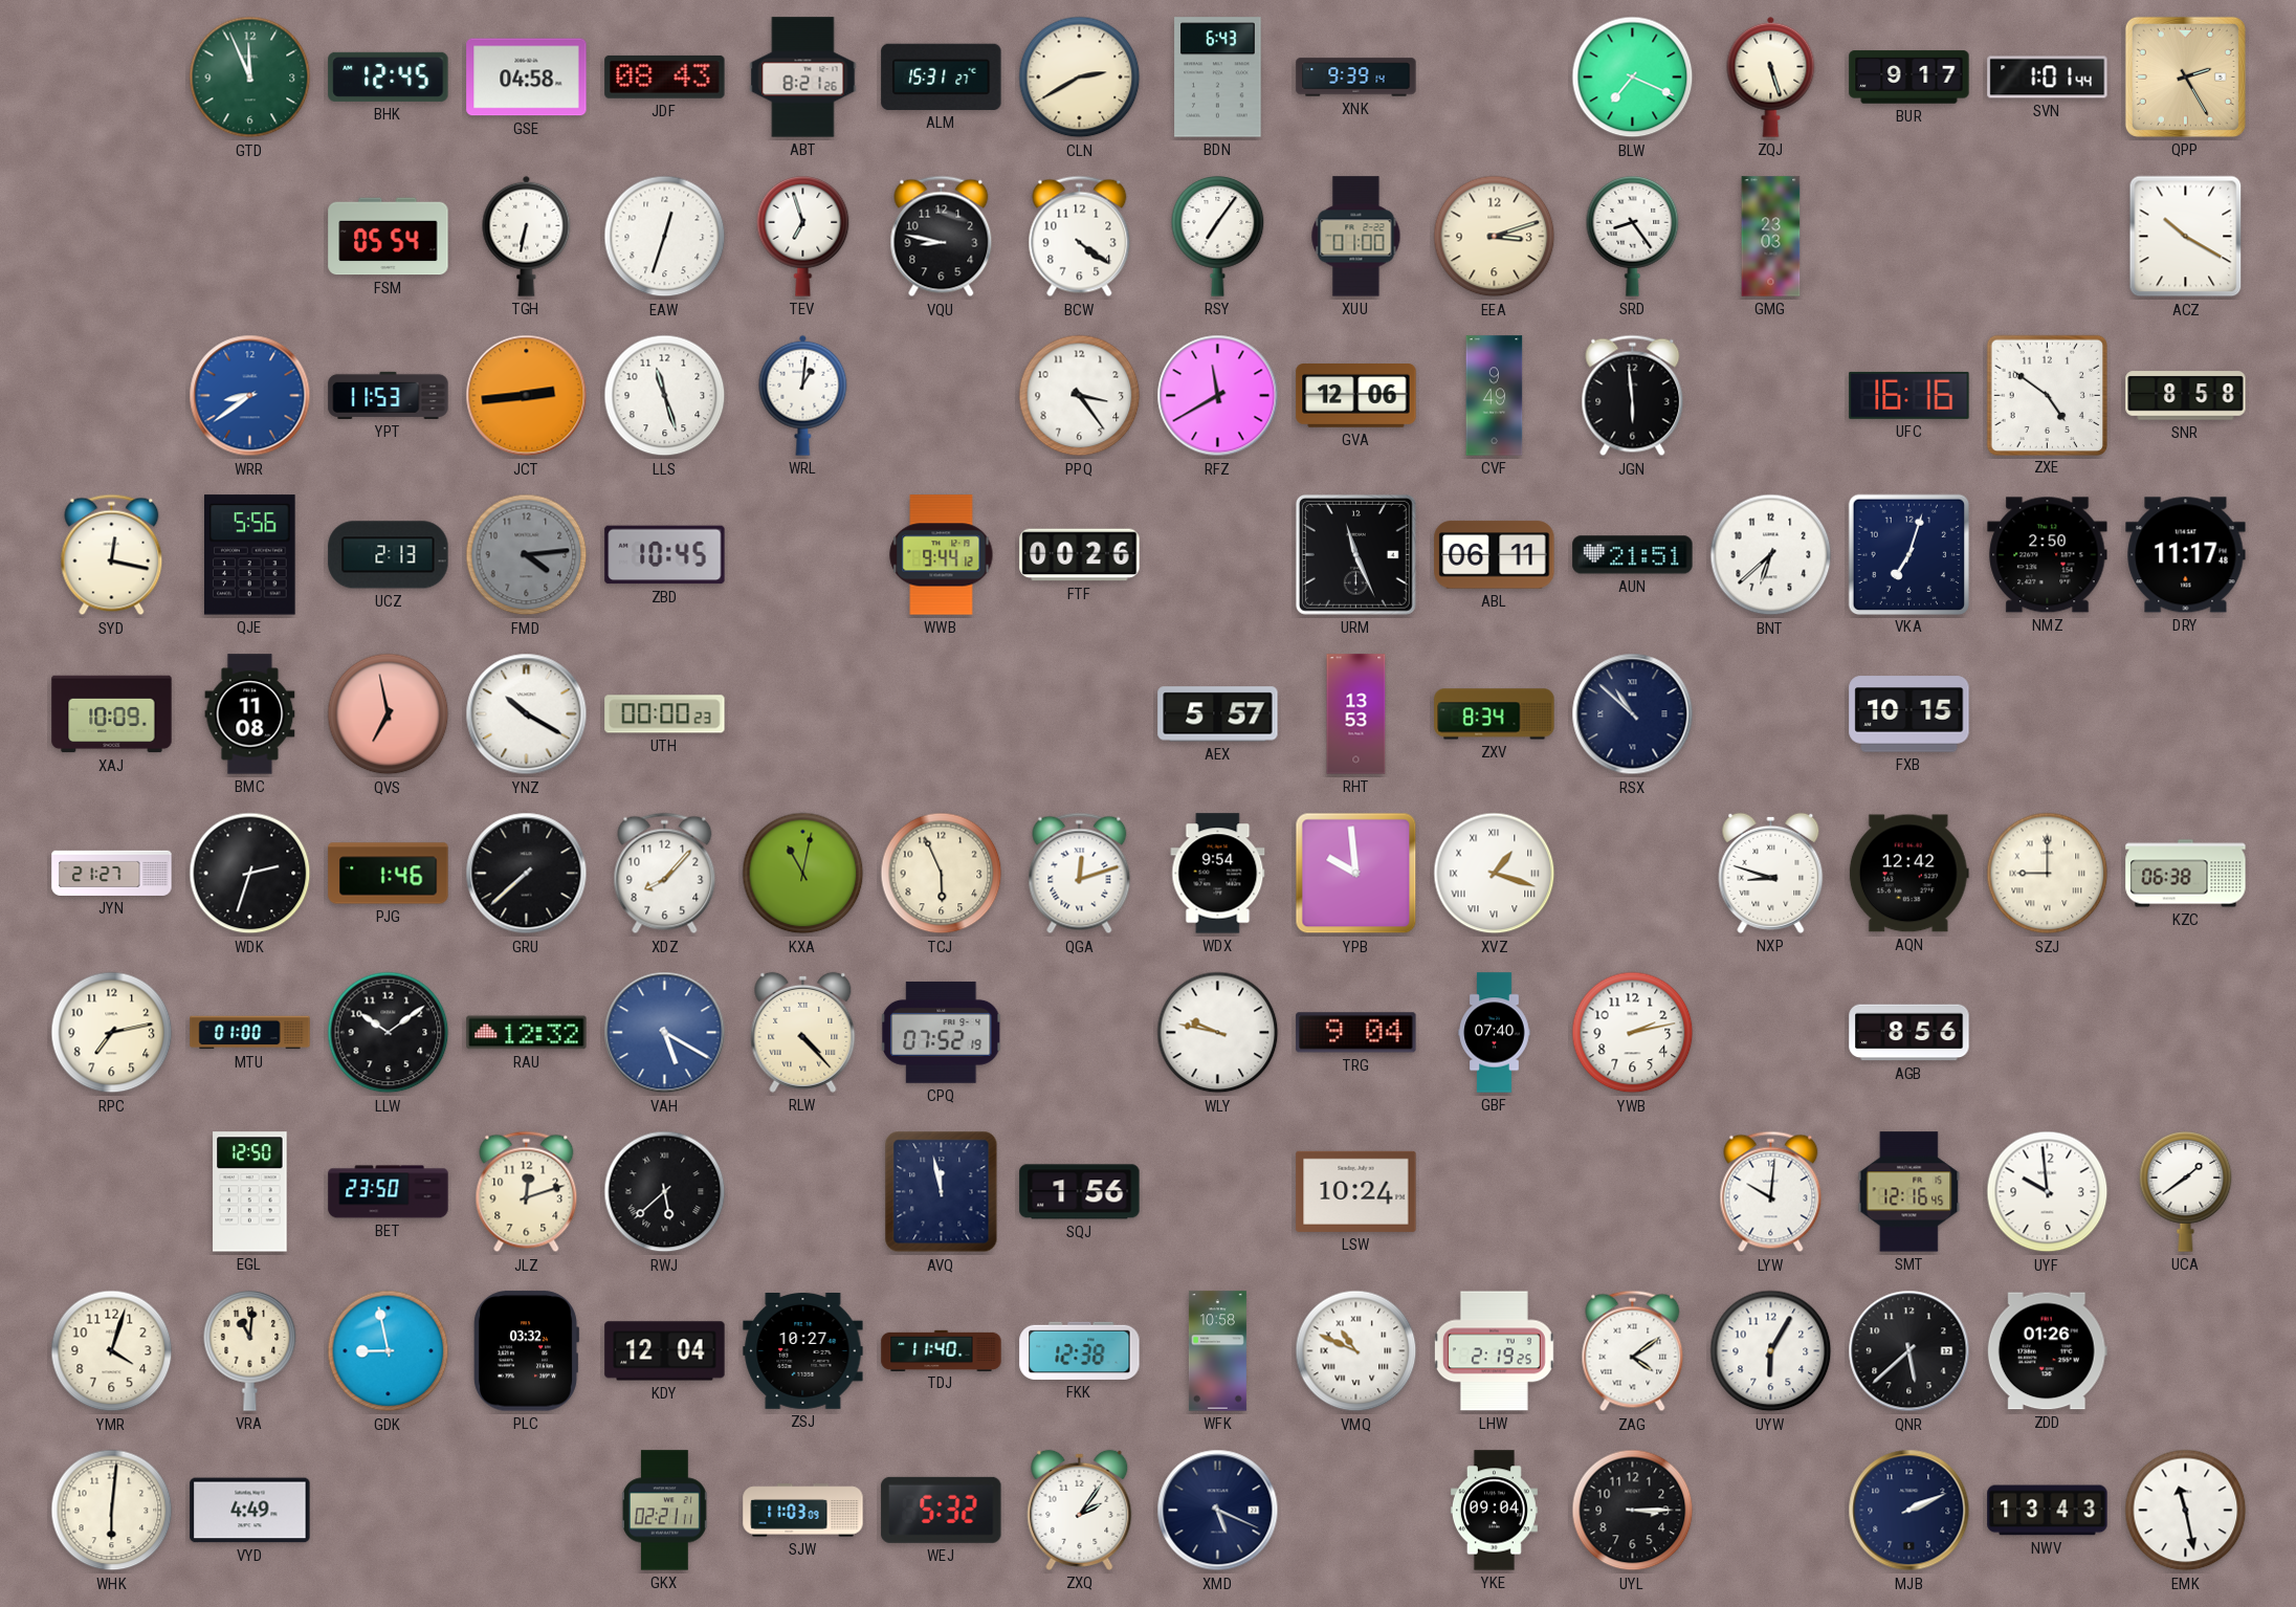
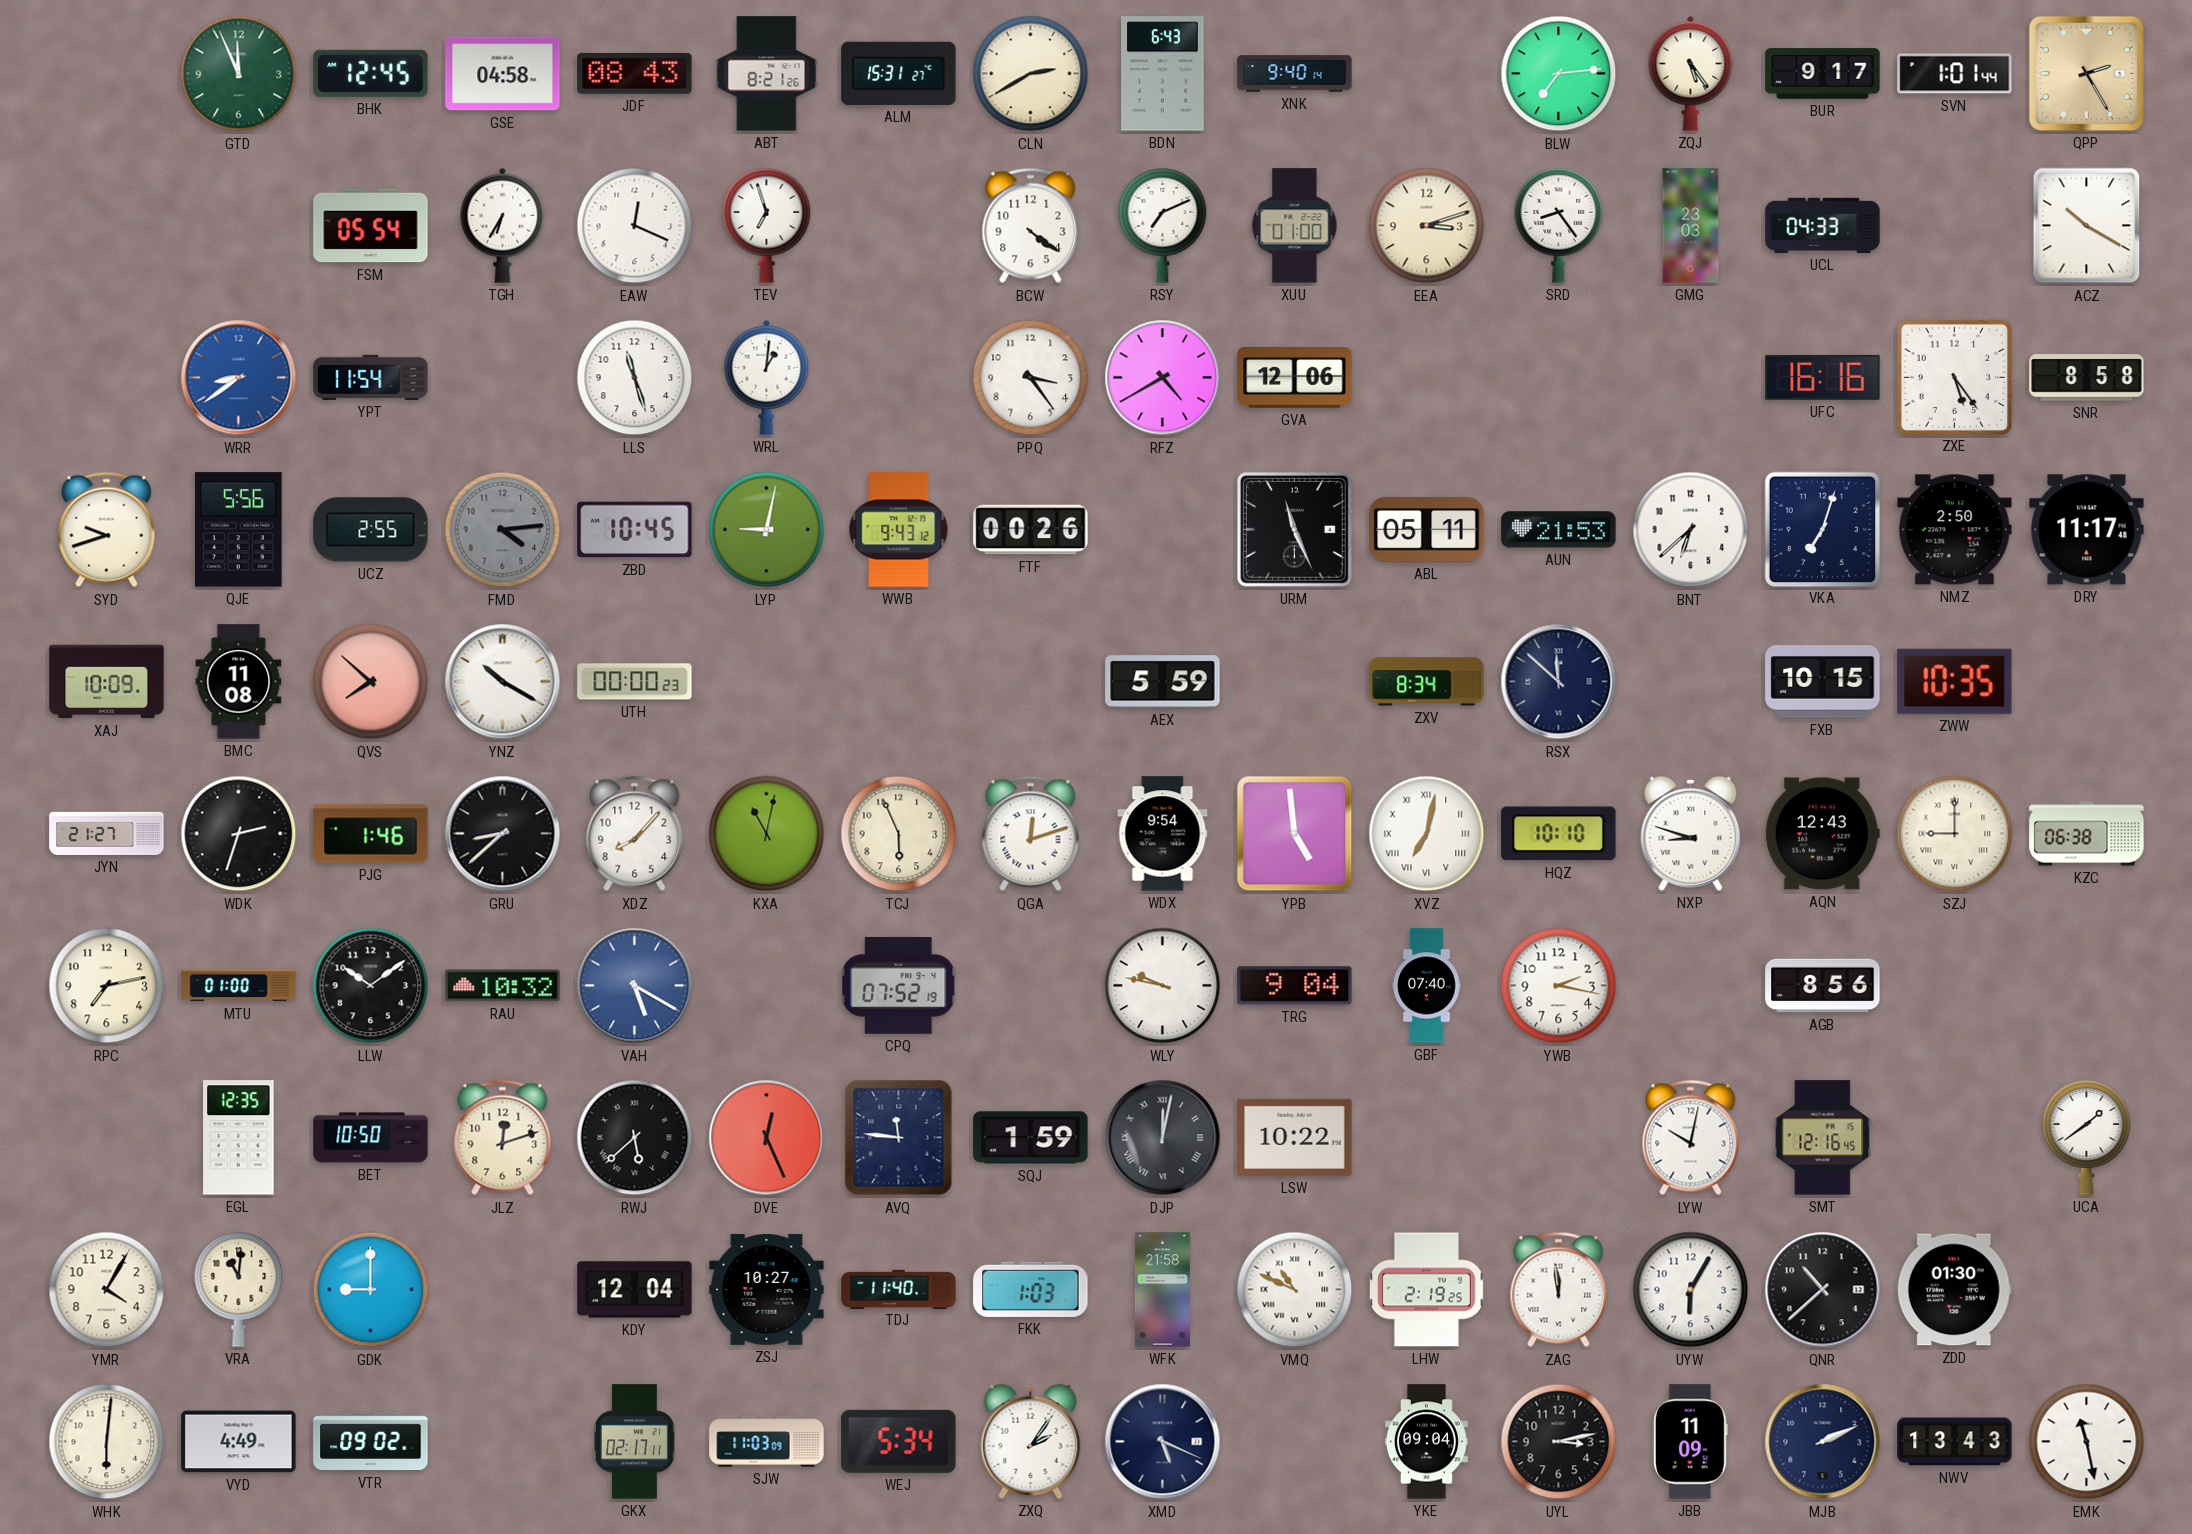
XNK: 9:39 -> 9:40 (1295, 74)
BLW: 7:19 -> 7:14 (1559, 74)
ZQJ: 5:27 -> 5:24 (1691, 73)
TGH: 6:32 -> 6:35 (503, 225)
EAW: 12:33 -> 12:19 (635, 226)
VQU: 8:47 -> none (942, 237)
RSY: 7:06 -> 7:11 (1163, 226)
UCL: none -> 04:33 (1823, 225)
YPT: 11:53 -> 11:54 (371, 377)
JCT: 2:44 -> none (527, 396)
RFZ: 11:40 -> 4:40 (1163, 378)
CVF: 9:49 -> none (1495, 396)
JGN: 5:59 -> none (1633, 396)
ZXE: 4:51 -> 5:24 (1954, 377)
SYD: 12:17 -> 9:42 (107, 530)
UCZ: 2:13 -> 2:55 (371, 530)
LYP: none -> 9:02 (767, 530)
WWB: 9:44 -> 9:43 (899, 530)
ABL: 06:11 -> 05:11 (1427, 530)
AUN: 21:51 -> 21:53 (1559, 530)
QVS: 6:58 -> 7:52 (371, 682)
AEX: 5:57 -> 5:59 (1163, 682)
RHT: 13:53 -> none (1356, 714)
RSX: 10:52 -> 11:52 (1559, 682)
ZWW: none -> 10:35 (1955, 681)
GRU: 7:38 -> 8:38 (503, 834)
YPB: 9:59 -> 4:59 (1295, 834)
XVZ: 1:18 -> 7:02 (1427, 834)
HQZ: none -> 10:10 (1559, 834)
AQN: 12:42 -> 12:43 (1822, 834)
RAU: 12:32 -> 10:32 (503, 986)
RLW: 4:23 -> none (803, 1032)
YWB: 2:13 -> 2:17 (1559, 986)
EGL: 12:50 -> 12:35 (239, 1138)
BET: 23:50 -> 10:50 (371, 1138)
DVE: none -> 12:26 (767, 1138)
AVQ: 11:58 -> 11:46 (899, 1138)
SQJ: 1:56 -> 1:59 (1031, 1138)
DJP: none -> 12:02 (1163, 1138)
LSW: 10:24 -> 10:22 (1295, 1137)
LYW: 10:01 -> 10:02 (1691, 1138)
UYF: 9:59 -> none (2048, 1192)
YMR: 4:03 -> 4:05 (107, 1290)
GDK: 8:58 -> 9:00 (371, 1290)
PLC: 03:32 -> none (526, 1351)
FKK: 12:38 -> 1:03 (1031, 1289)
WFK: 10:58 -> 21:58 (1162, 1290)
ZAG: 4:09 -> 11:59 (1559, 1290)
QNR: 5:38 -> 10:38 (1823, 1290)
ZDD: 01:26 -> 01:30 (1954, 1290)
VTR: none -> 09:02 (371, 1442)
GKX: 02:21 -> 02:17 (634, 1442)
WEJ: 5:32 -> 5:34 (899, 1441)
UYL: 3:15 -> 3:13 (1559, 1442)
JBB: none -> 11:09 (1690, 1442)
